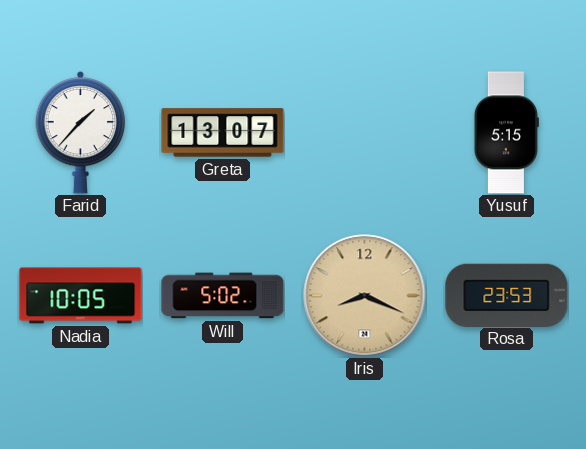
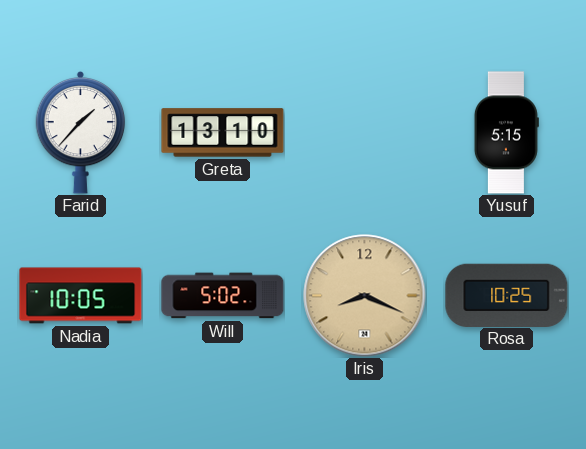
Greta: 13:07 -> 13:10 (223, 133)
Rosa: 23:53 -> 10:25 (507, 295)
